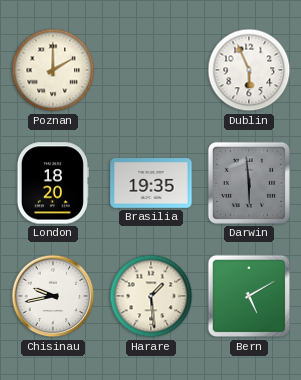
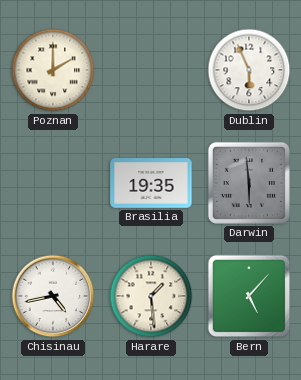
London: 18:20 -> none (52, 183)
Chisinau: 9:43 -> 4:43 (53, 296)
Bern: 5:10 -> 5:07 (249, 296)
